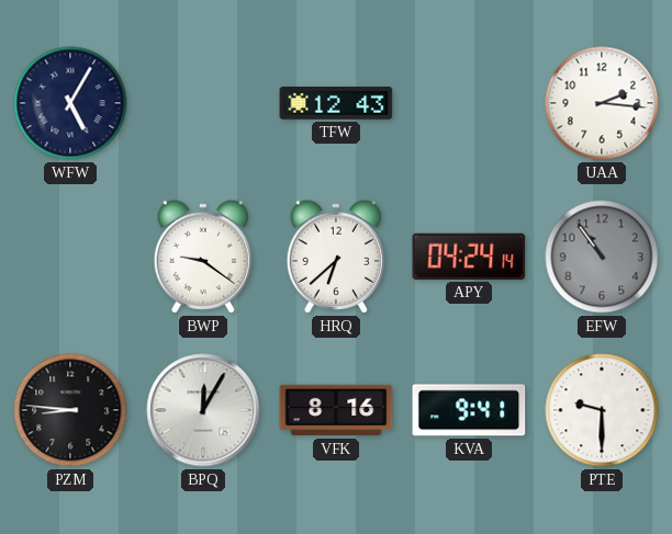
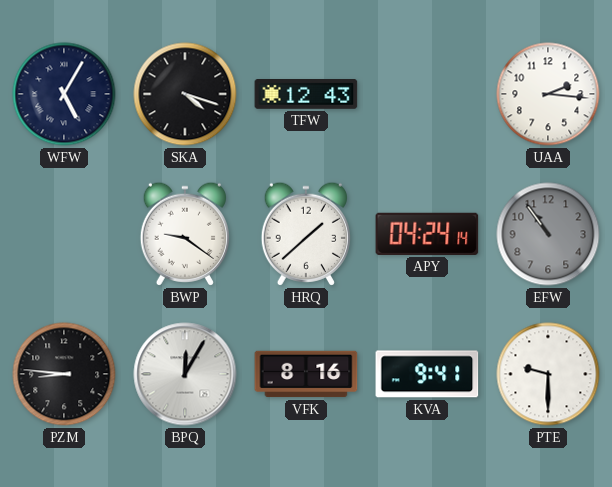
SKA: none -> 4:18 (185, 94)
HRQ: 6:38 -> 1:38 (306, 234)
